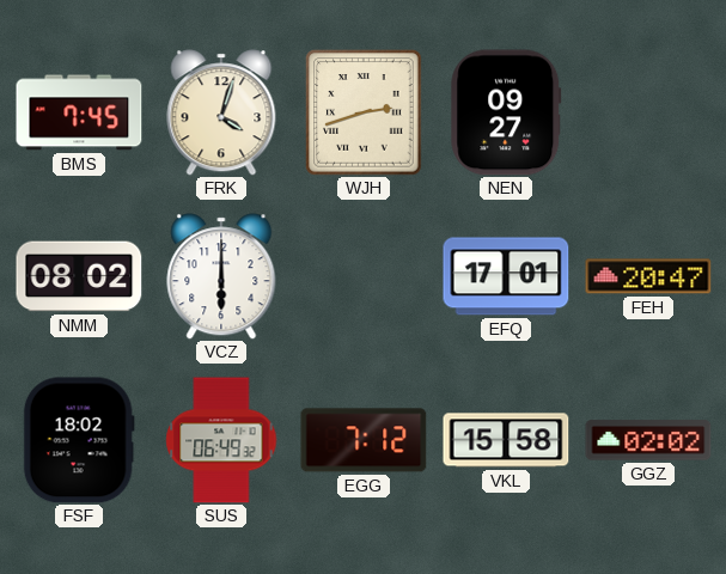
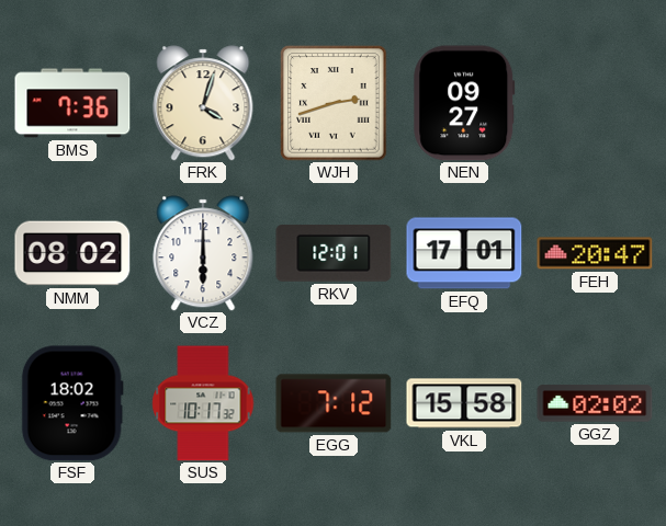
BMS: 7:45 -> 7:36 (72, 103)
RKV: none -> 12:01 (334, 253)
SUS: 06:49 -> 10:17 (203, 403)
